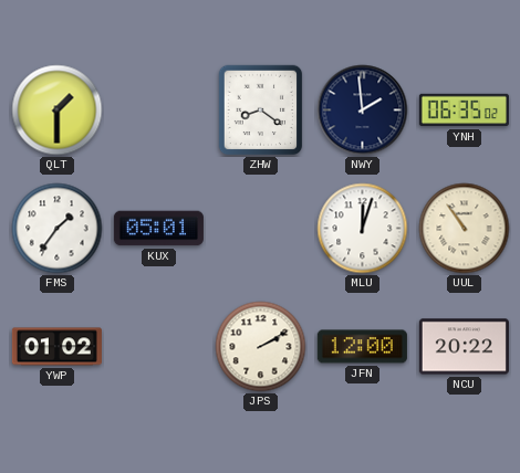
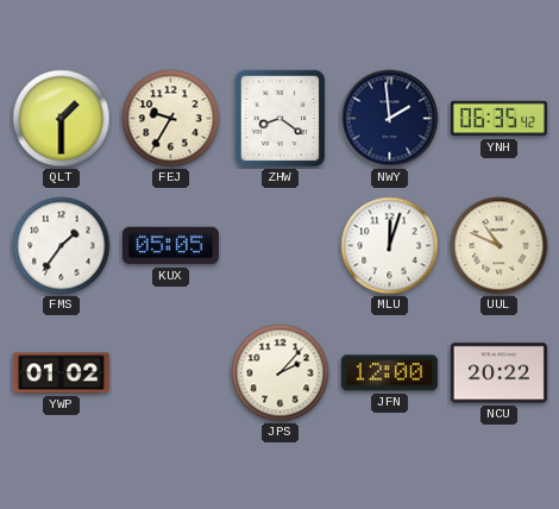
FEJ: none -> 9:35 (171, 119)
YNH: 06:35:02 -> 06:35:42 (498, 119)
KUX: 05:01 -> 05:05 (170, 246)
UUL: 10:54 -> 10:49 (500, 246)
JPS: 2:10 -> 2:07 (281, 373)
